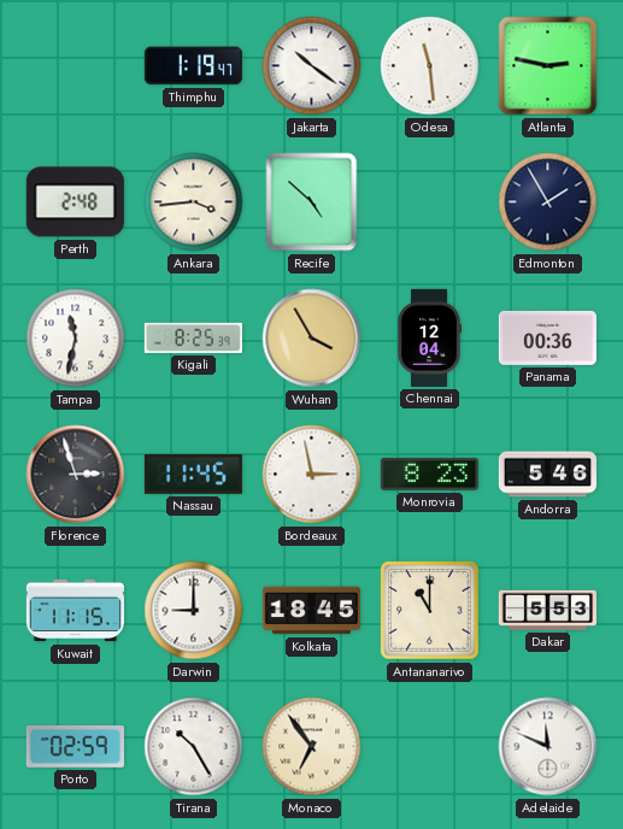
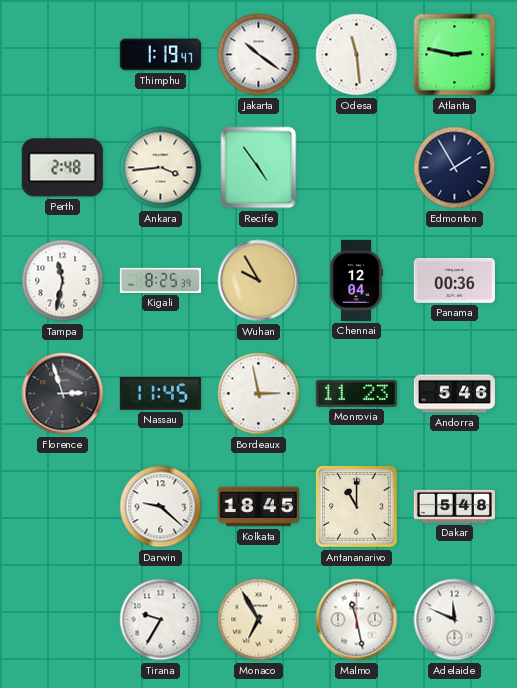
Recife: 4:52 -> 4:54 (259, 168)
Wuhan: 3:55 -> 9:55 (259, 281)
Monrovia: 8:23 -> 11:23 (356, 393)
Kuwait: 11:15 -> none (75, 611)
Darwin: 9:00 -> 9:22 (161, 507)
Dakar: 5:53 -> 5:48 (454, 506)
Porto: 02:59 -> none (75, 747)
Tirana: 10:25 -> 9:35 (161, 620)
Monaco: 6:54 -> 6:55 (259, 620)
Malmo: none -> 11:28 (357, 620)
